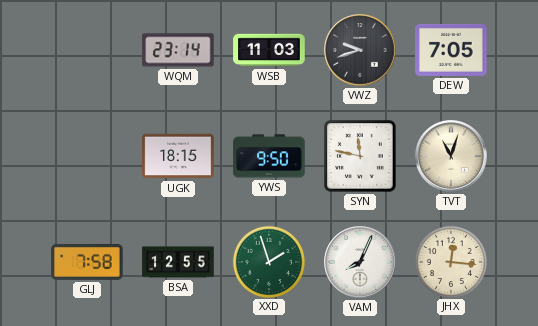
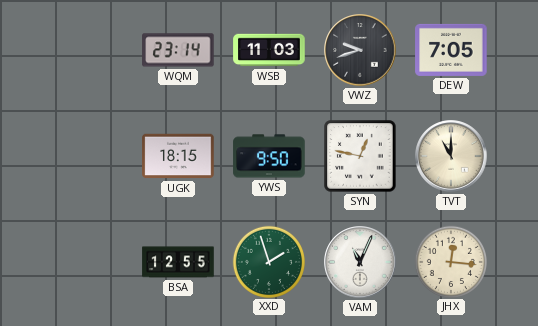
SYN: 11:47 -> 12:47 (360, 156)
TVT: 11:03 -> 11:00 (451, 156)
GLJ: 7:58 -> none (87, 262)
VAM: 8:04 -> 11:04 (360, 262)
